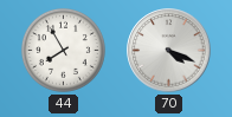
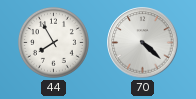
70: 4:19 -> 4:22 (143, 43)
